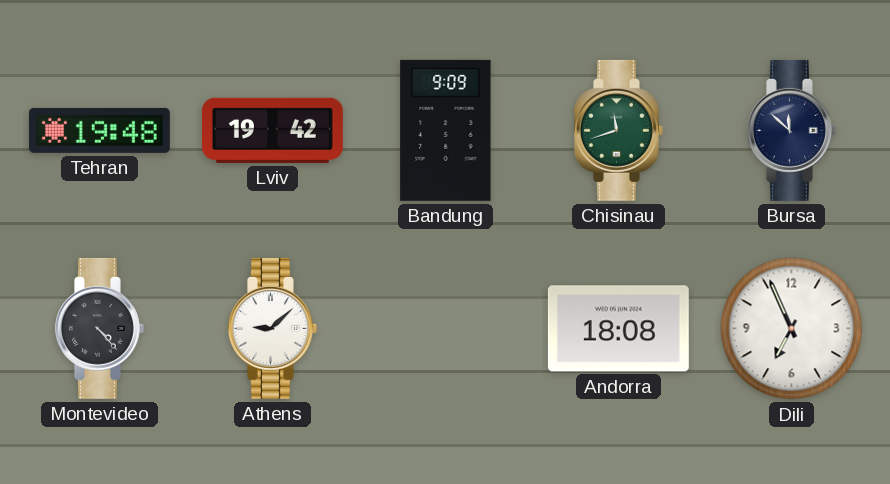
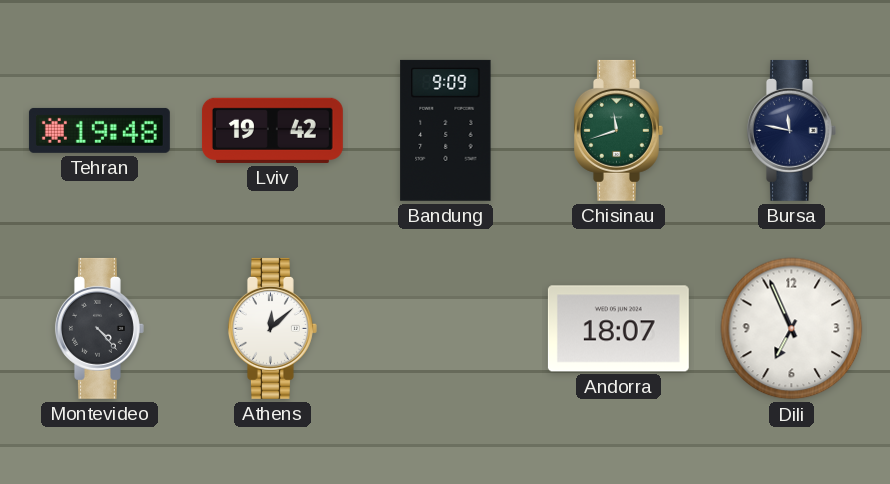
Bursa: 11:52 -> 11:47 (791, 130)
Athens: 9:08 -> 12:08 (272, 328)
Andorra: 18:08 -> 18:07 (618, 329)
